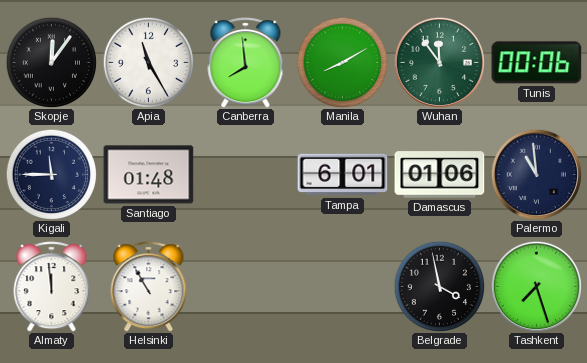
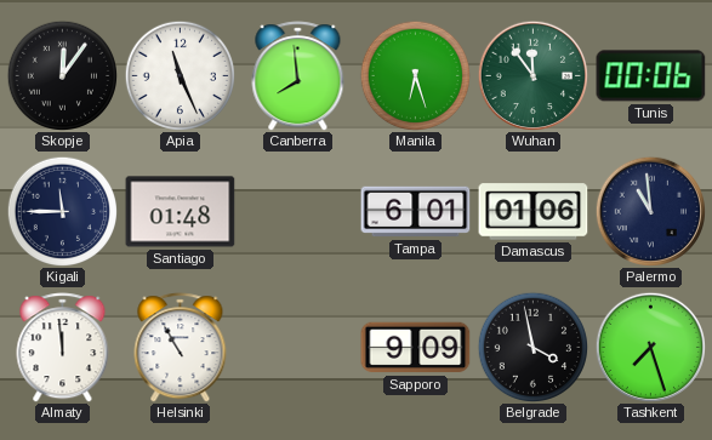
Apia: 11:25 -> 11:26 (180, 75)
Manila: 8:10 -> 6:27 (415, 75)
Sapporo: none -> 9:09 (416, 348)
